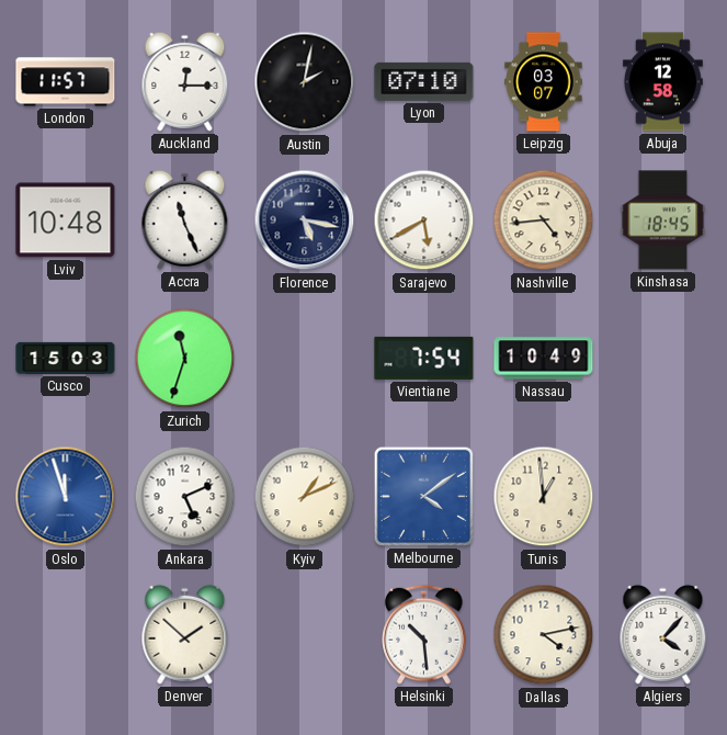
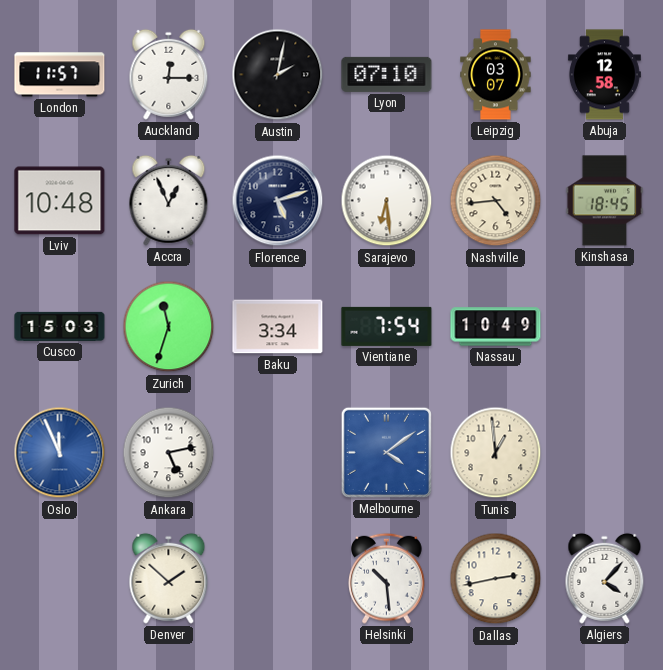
Accra: 11:26 -> 12:56 (169, 200)
Florence: 5:17 -> 5:12 (278, 201)
Sarajevo: 5:40 -> 6:29 (387, 201)
Baku: none -> 3:34 (278, 327)
Oslo: 11:57 -> 11:56 (60, 453)
Ankara: 5:11 -> 5:13 (169, 453)
Kyiv: 1:11 -> none (305, 497)
Dallas: 4:13 -> 2:43 (496, 579)
